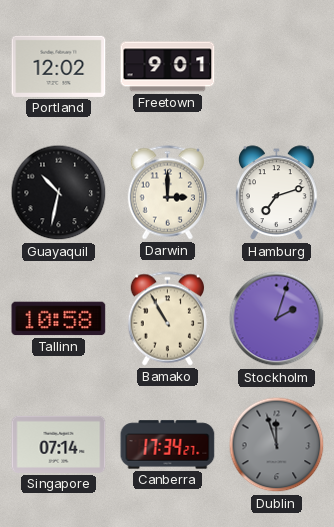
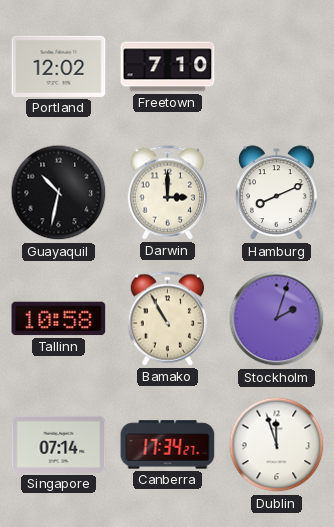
Freetown: 9:01 -> 7:10 (168, 67)
Hamburg: 7:12 -> 8:11 (277, 193)
Dublin dial: grey -> white (277, 445)
